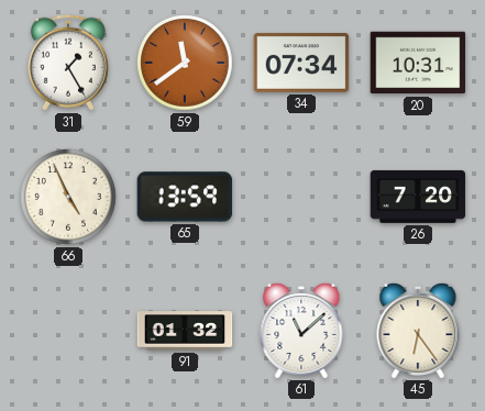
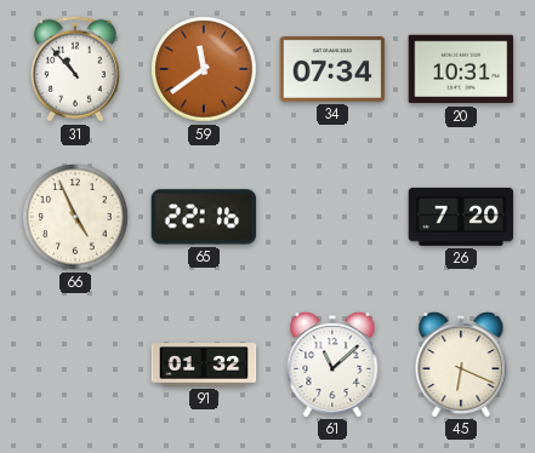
31: 1:25 -> 10:53 (75, 69)
65: 13:59 -> 22:16 (204, 217)
45: 6:24 -> 6:19 (461, 363)
